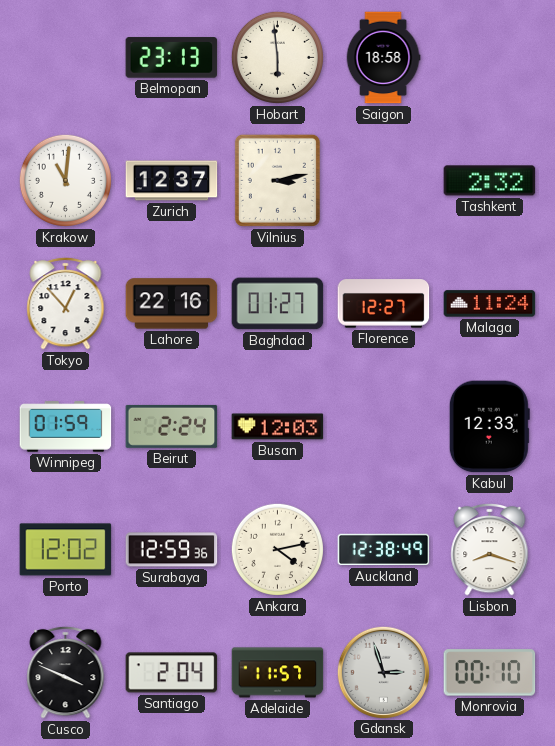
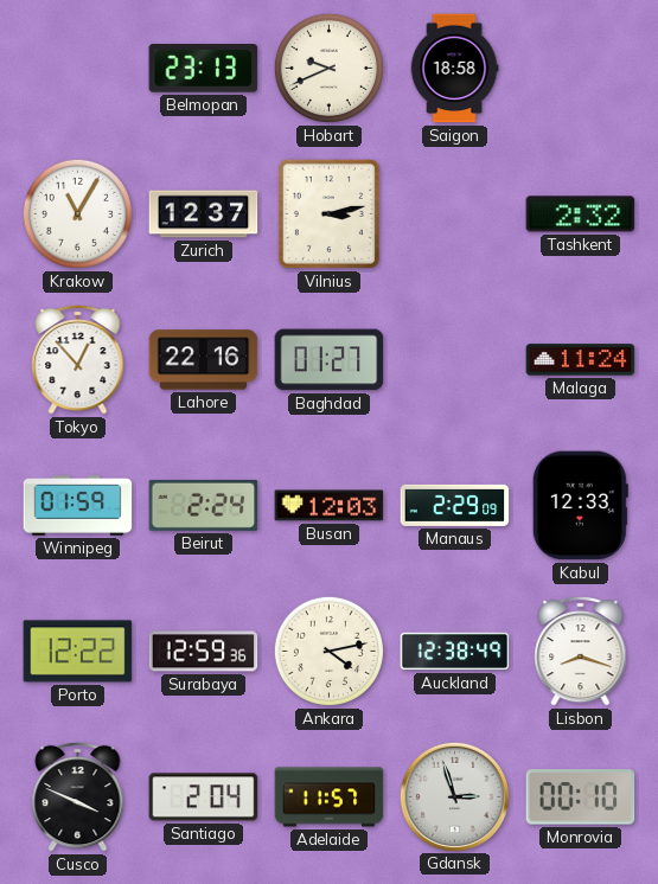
Hobart: 5:59 -> 9:41 (328, 68)
Krakow: 11:01 -> 11:05 (77, 213)
Florence: 12:27 -> none (384, 304)
Manaus: none -> 2:29 (455, 505)
Porto: 12:02 -> 12:22 (78, 652)
